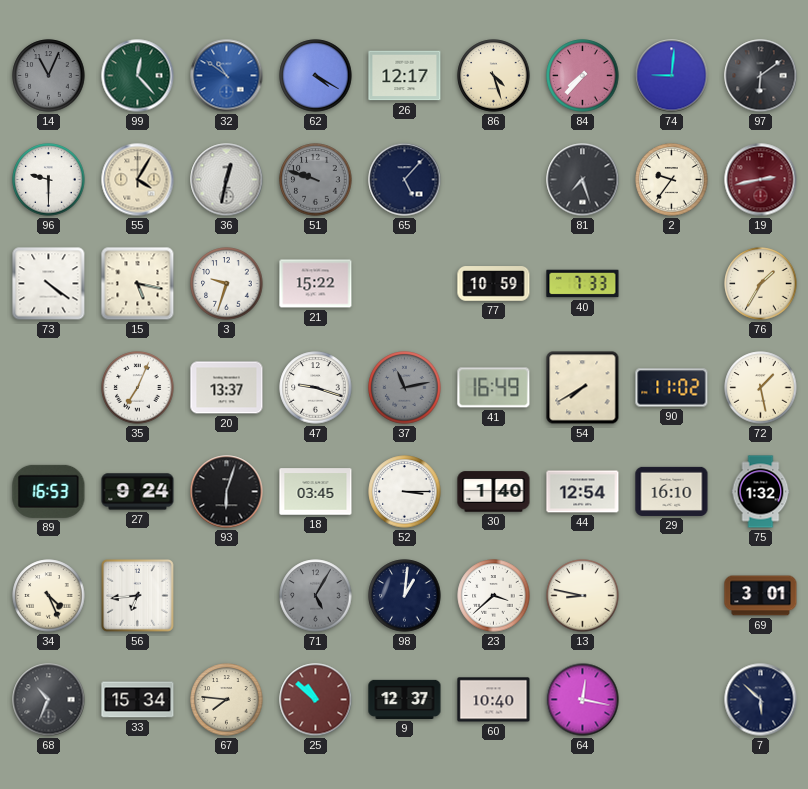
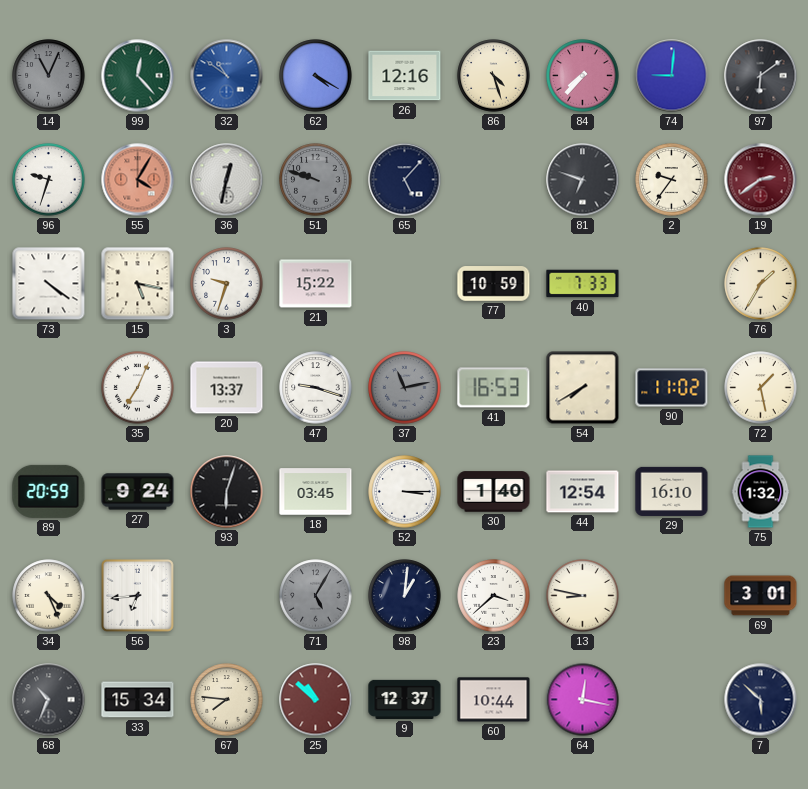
26: 12:17 -> 12:16 (405, 76)
96: 9:30 -> 9:33 (49, 180)
55 dial: cream -> salmon (138, 180)
81: 7:27 -> 6:48 (583, 180)
19: 2:43 -> 2:39 (761, 180)
41: 16:49 -> 16:53 (494, 388)
89: 16:53 -> 20:59 (49, 491)
60: 10:40 -> 10:44 (494, 700)
